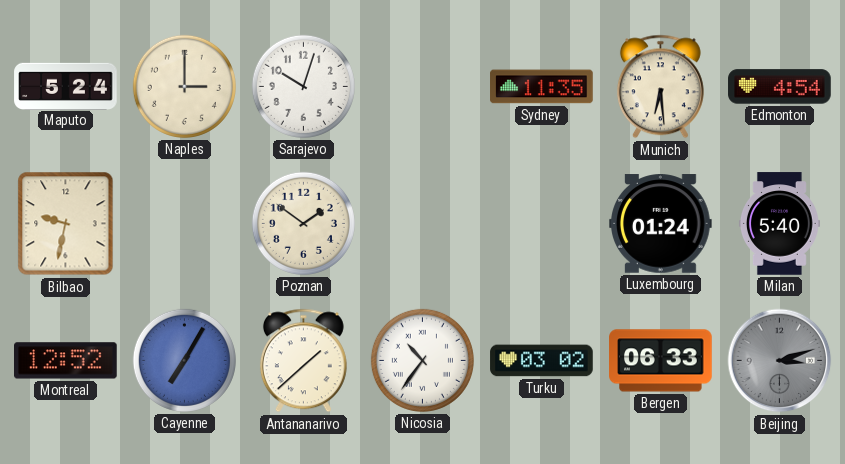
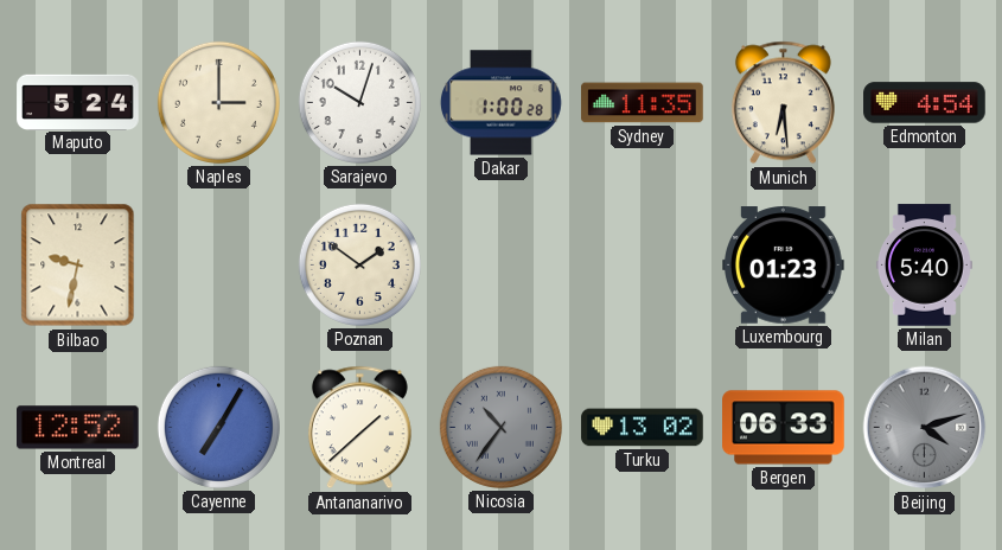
Dakar: none -> 1:00 (500, 103)
Luxembourg: 01:24 -> 01:23 (784, 266)
Nicosia dial: white -> grey (500, 427)
Turku: 03:02 -> 13:02 (643, 428)
Beijing: 3:12 -> 4:12 (925, 428)
